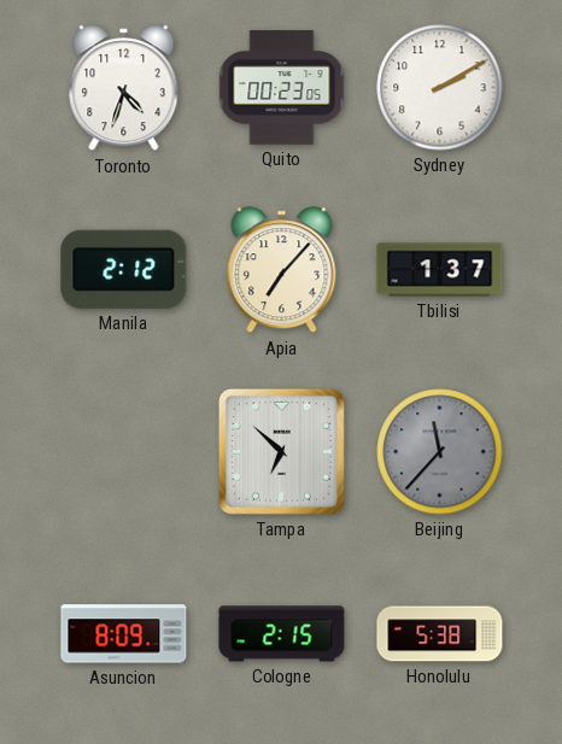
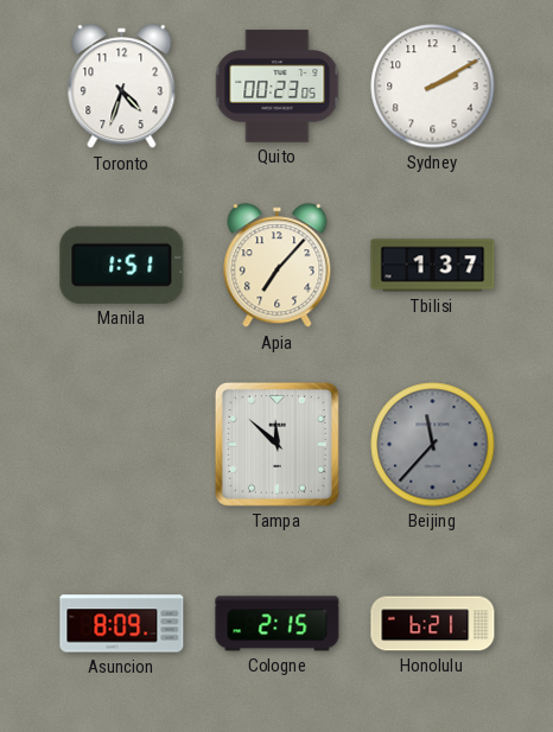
Manila: 2:12 -> 1:51 (122, 265)
Tampa: 6:52 -> 11:52 (276, 444)
Honolulu: 5:38 -> 6:21 (433, 624)
